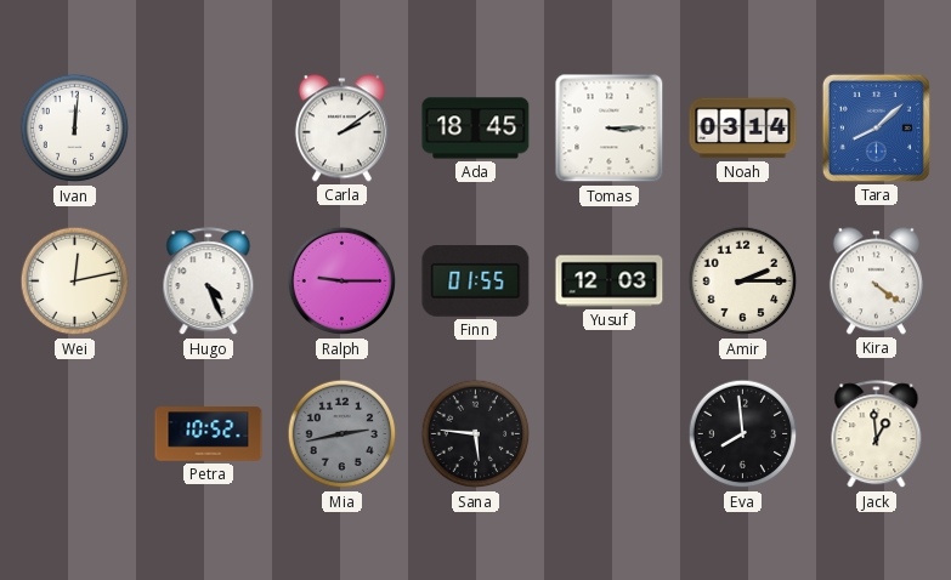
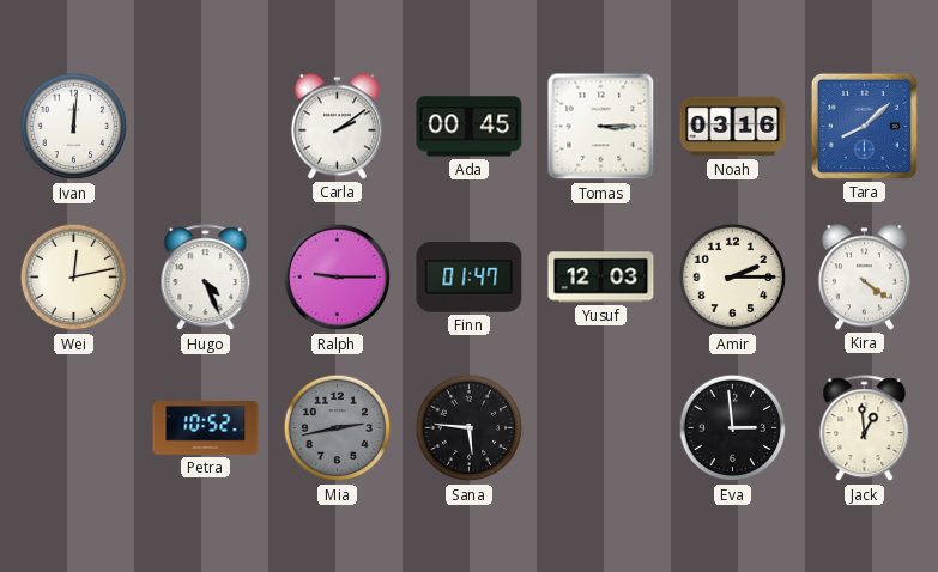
Ada: 18:45 -> 00:45 (470, 127)
Noah: 03:14 -> 03:16 (733, 127)
Finn: 01:55 -> 01:47 (470, 278)
Eva: 7:59 -> 2:59 (733, 428)
